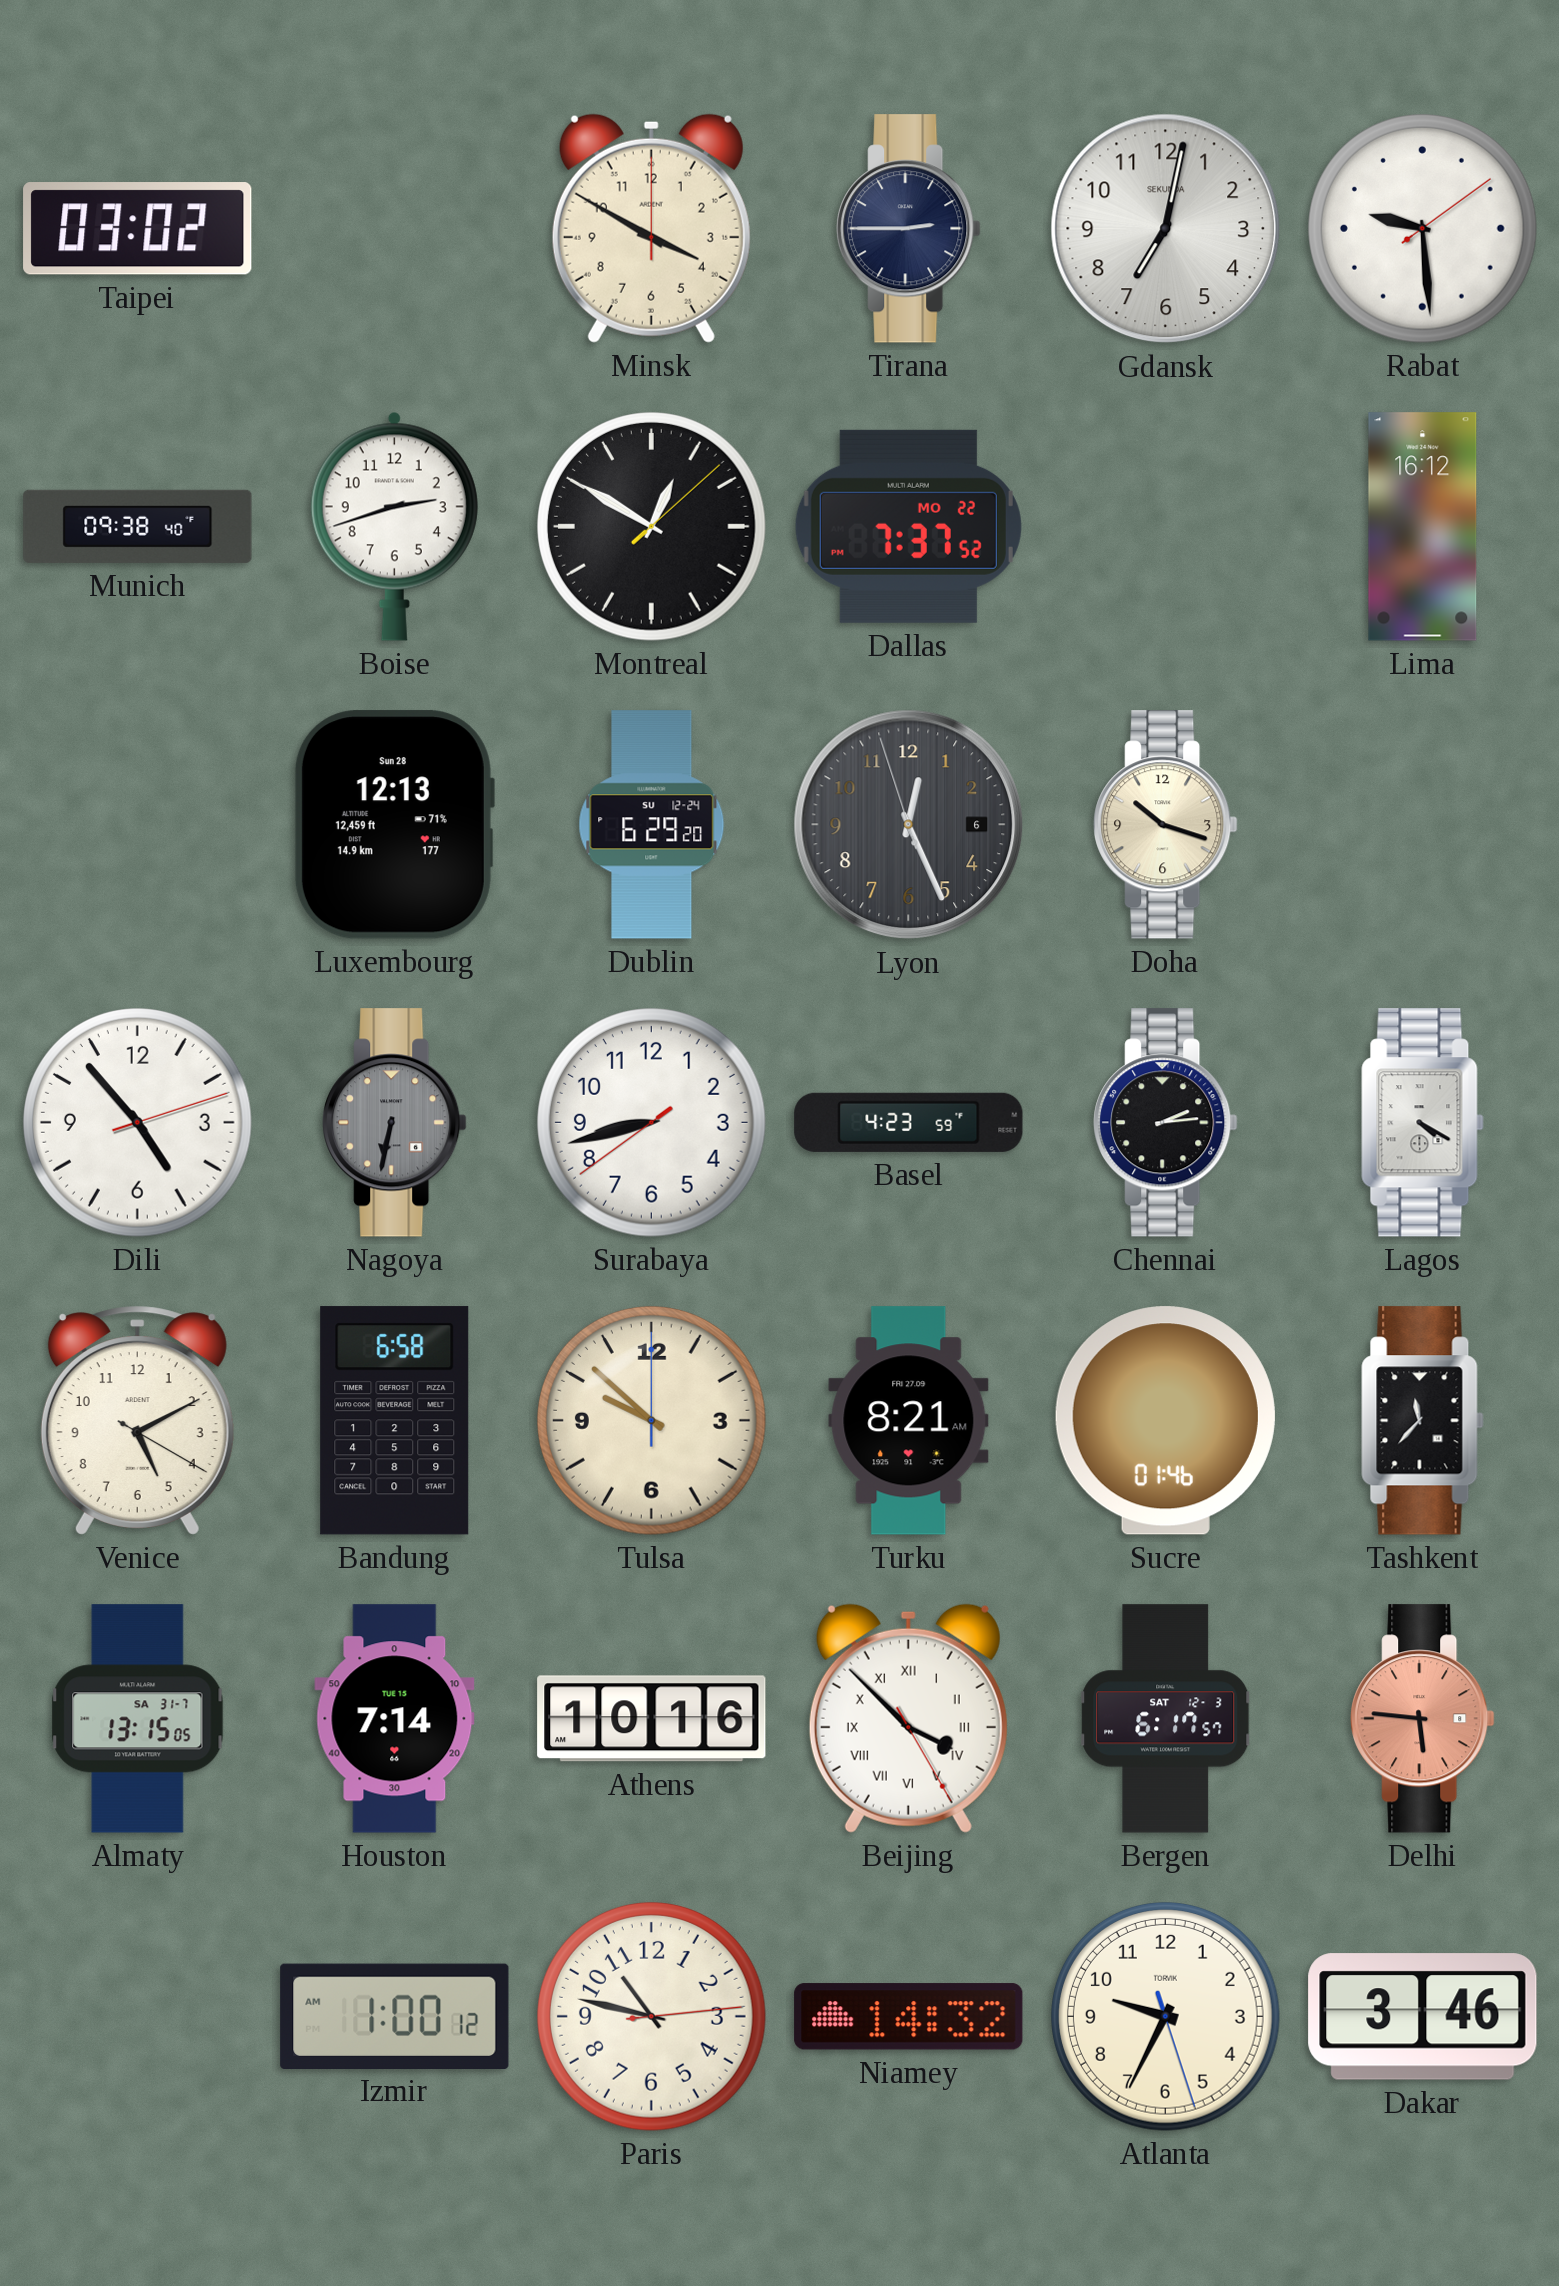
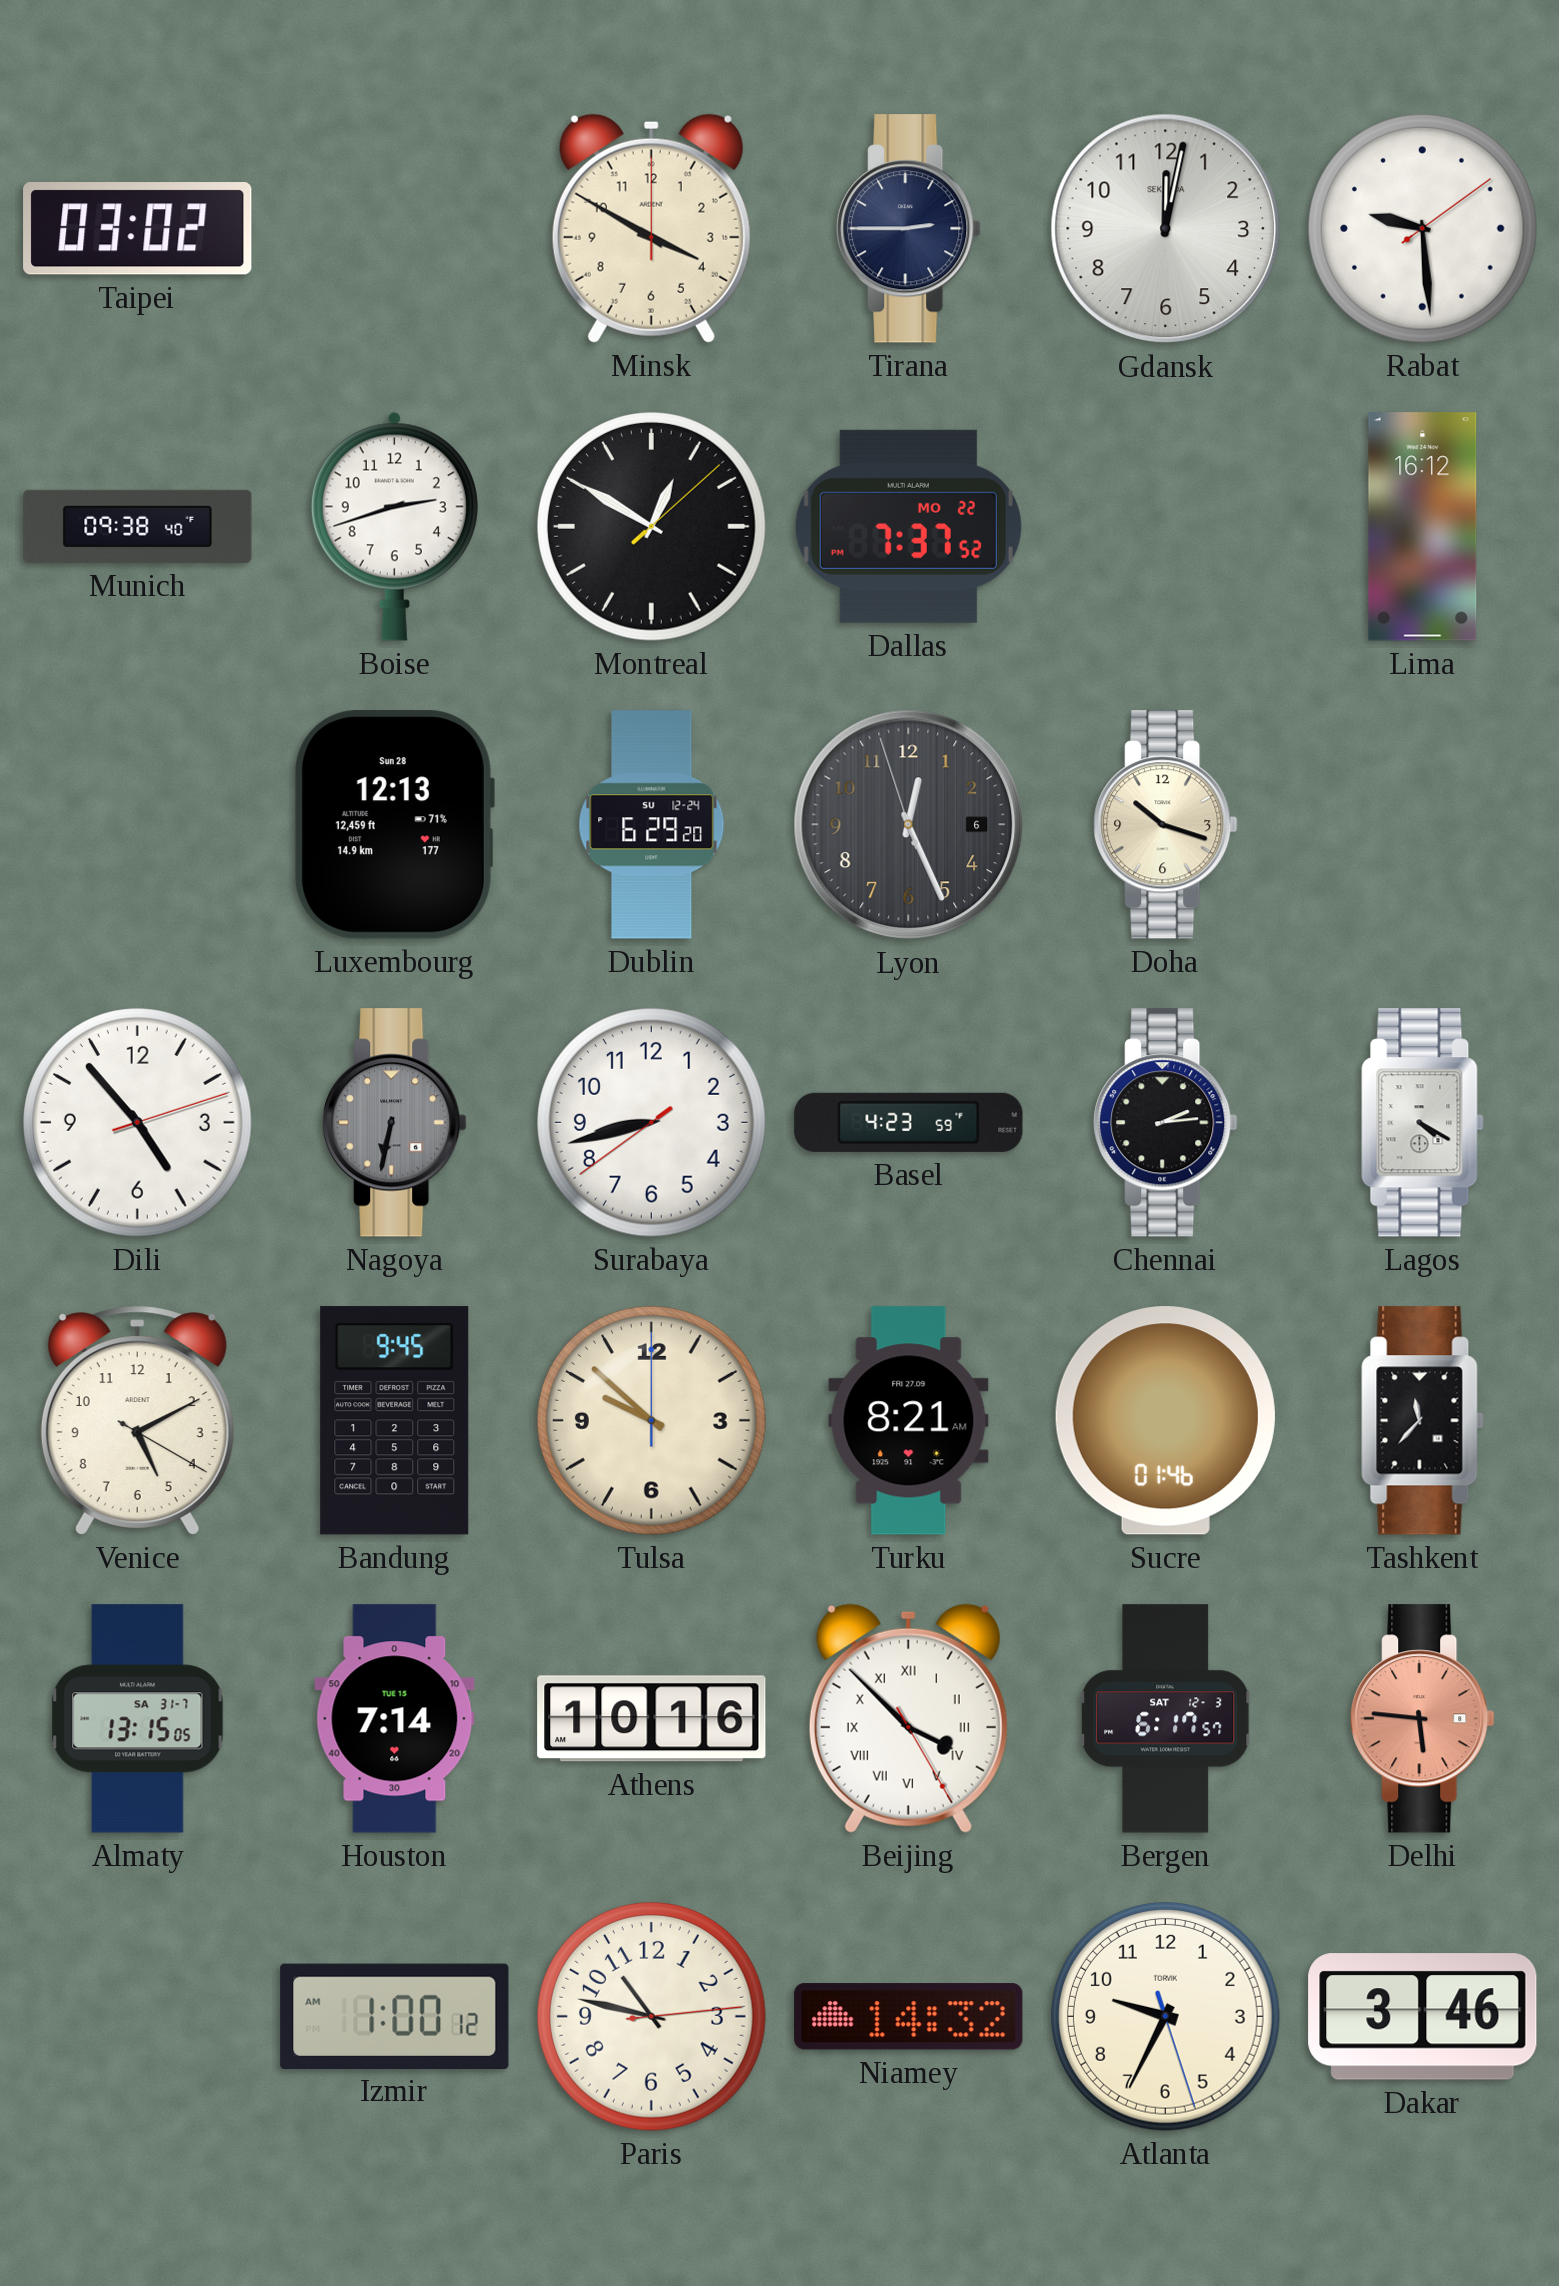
Gdansk: 7:02 -> 12:02 (1166, 229)
Bandung: 6:58 -> 9:45 (395, 1421)
